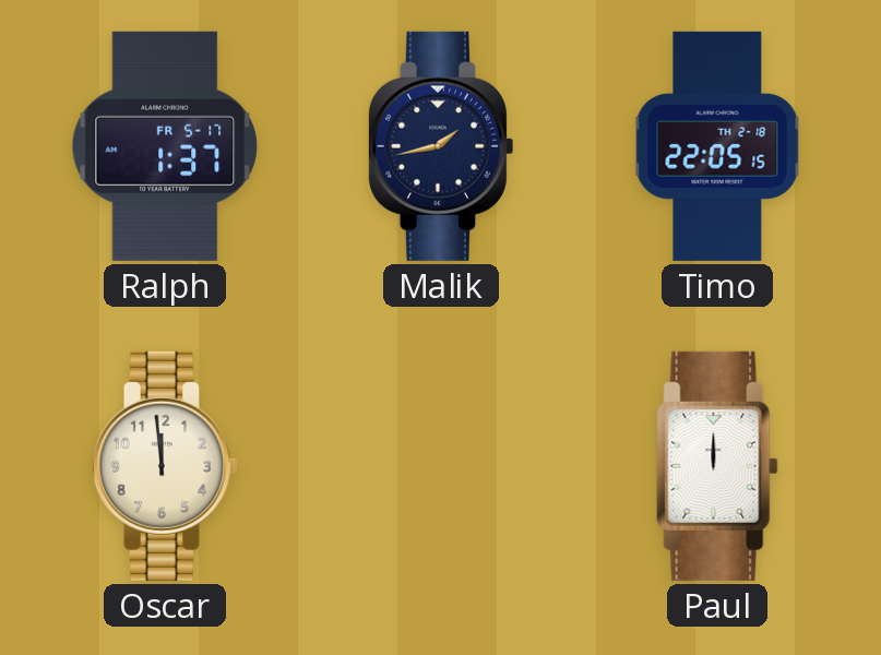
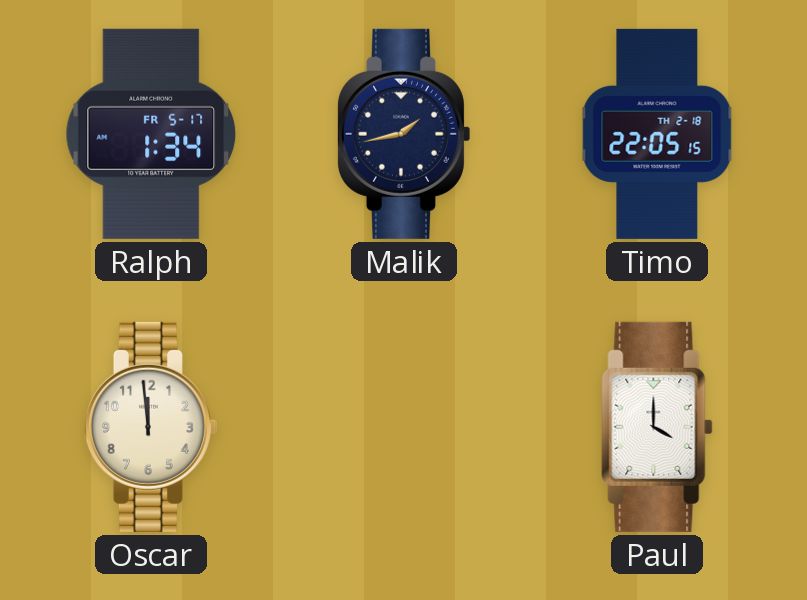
Ralph: 1:37 -> 1:34 (151, 134)
Paul: 12:00 -> 4:00 (657, 427)
